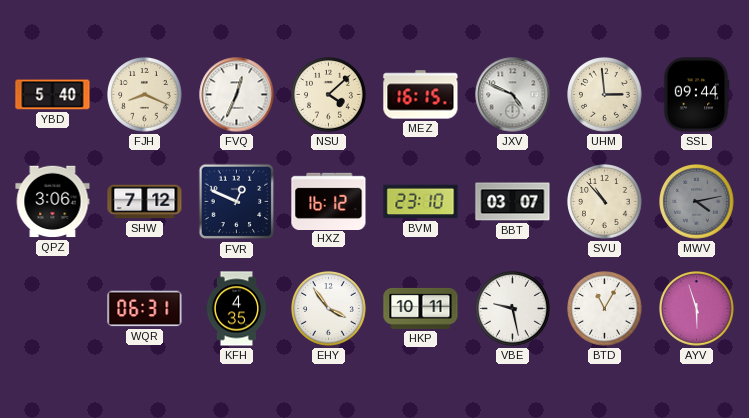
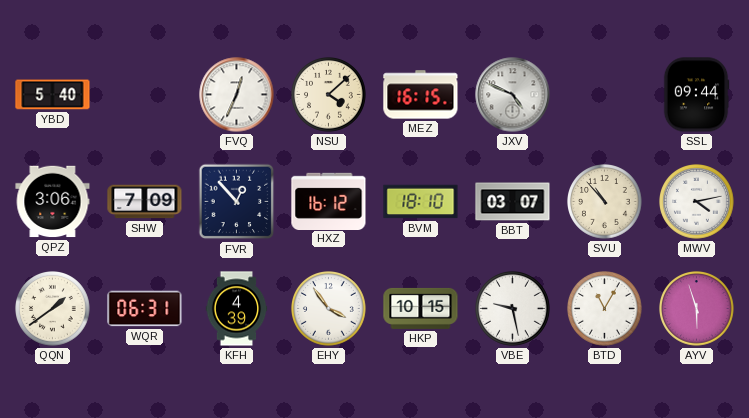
FJH: 8:19 -> none (145, 95)
UHM: 2:59 -> none (605, 95)
SHW: 7:12 -> 7:09 (145, 202)
FVR: 12:49 -> 12:53 (237, 202)
BVM: 23:10 -> 18:10 (421, 202)
MWV dial: grey -> white (697, 202)
QQN: none -> 1:39 (53, 309)
KFH: 4:35 -> 4:39 (237, 309)
HKP: 10:11 -> 10:15 (421, 308)
